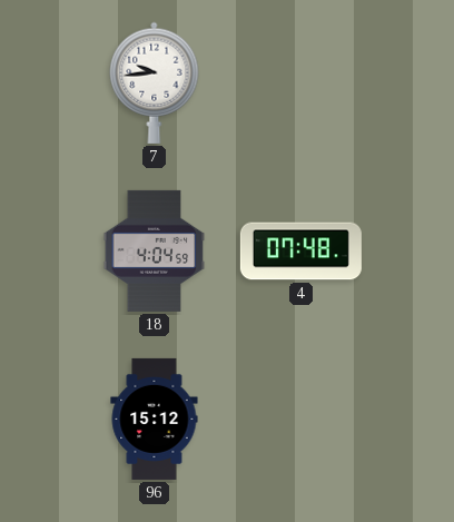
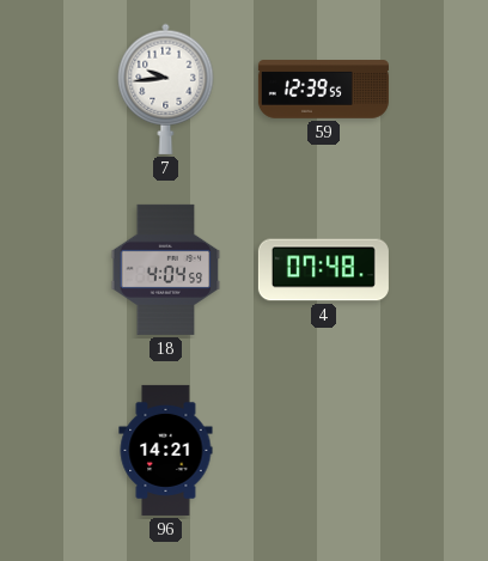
59: none -> 12:39 (323, 90)
96: 15:12 -> 14:21 (166, 450)
